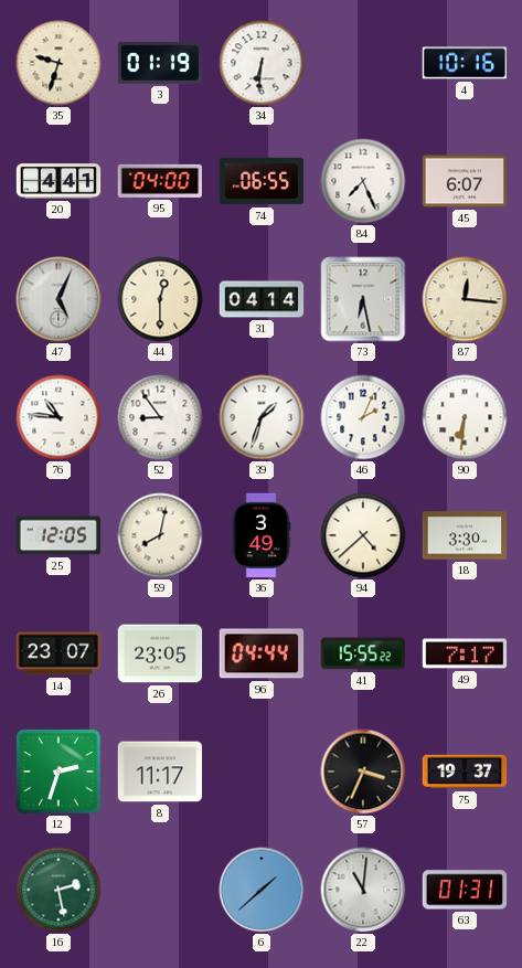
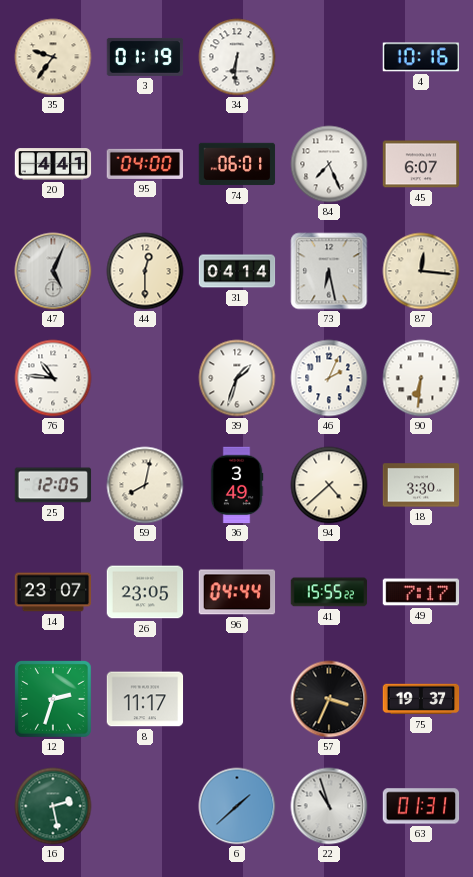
35: 9:33 -> 9:36 (53, 57)
74: 06:55 -> 06:01 (237, 164)
52: 8:54 -> none (160, 417)
22: 11:01 -> 10:57 (329, 806)
